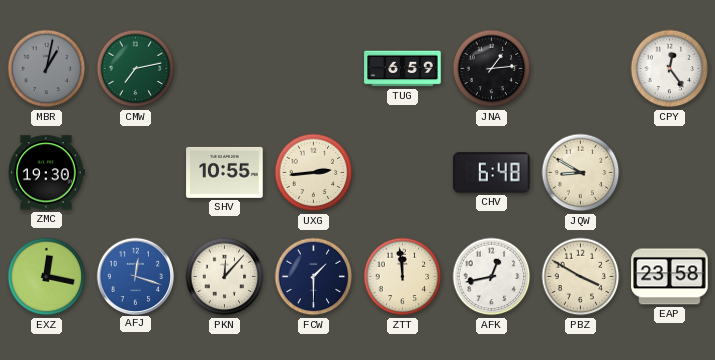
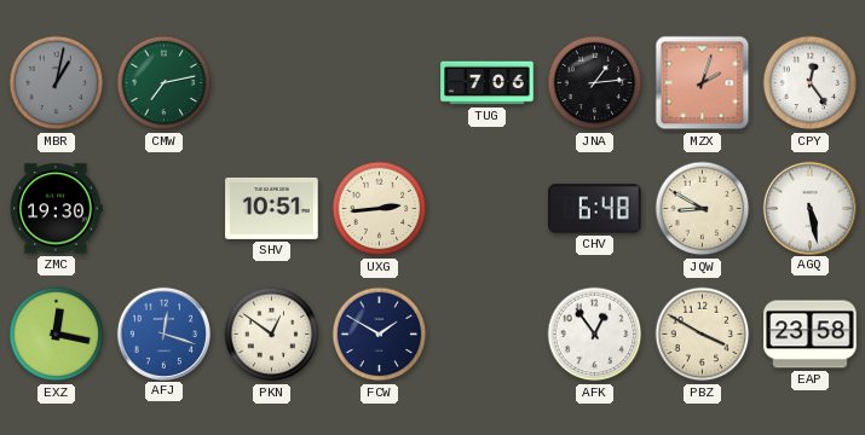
TUG: 6:59 -> 7:06 (488, 83)
MZX: none -> 2:03 (703, 83)
SHV: 10:55 -> 10:51 (272, 208)
AGQ: none -> 5:28 (809, 208)
PKN: 12:07 -> 12:51 (272, 335)
FCW: 1:30 -> 1:50 (380, 335)
ZTT: 11:59 -> none (403, 277)
AFK: 12:43 -> 12:54 (595, 335)
